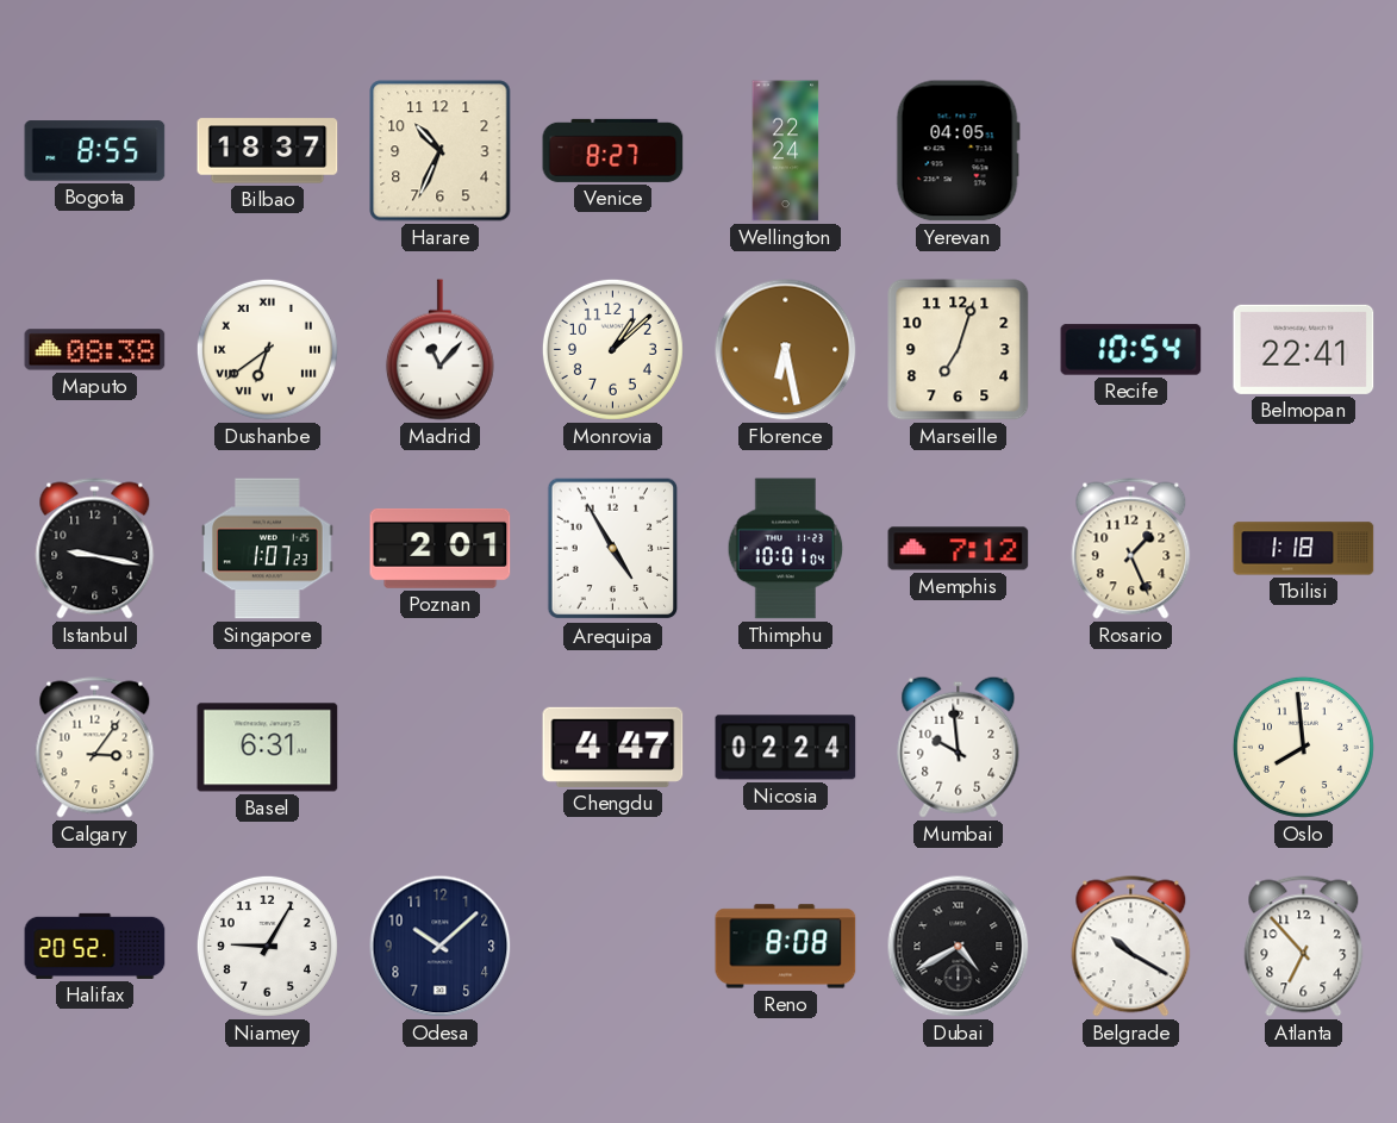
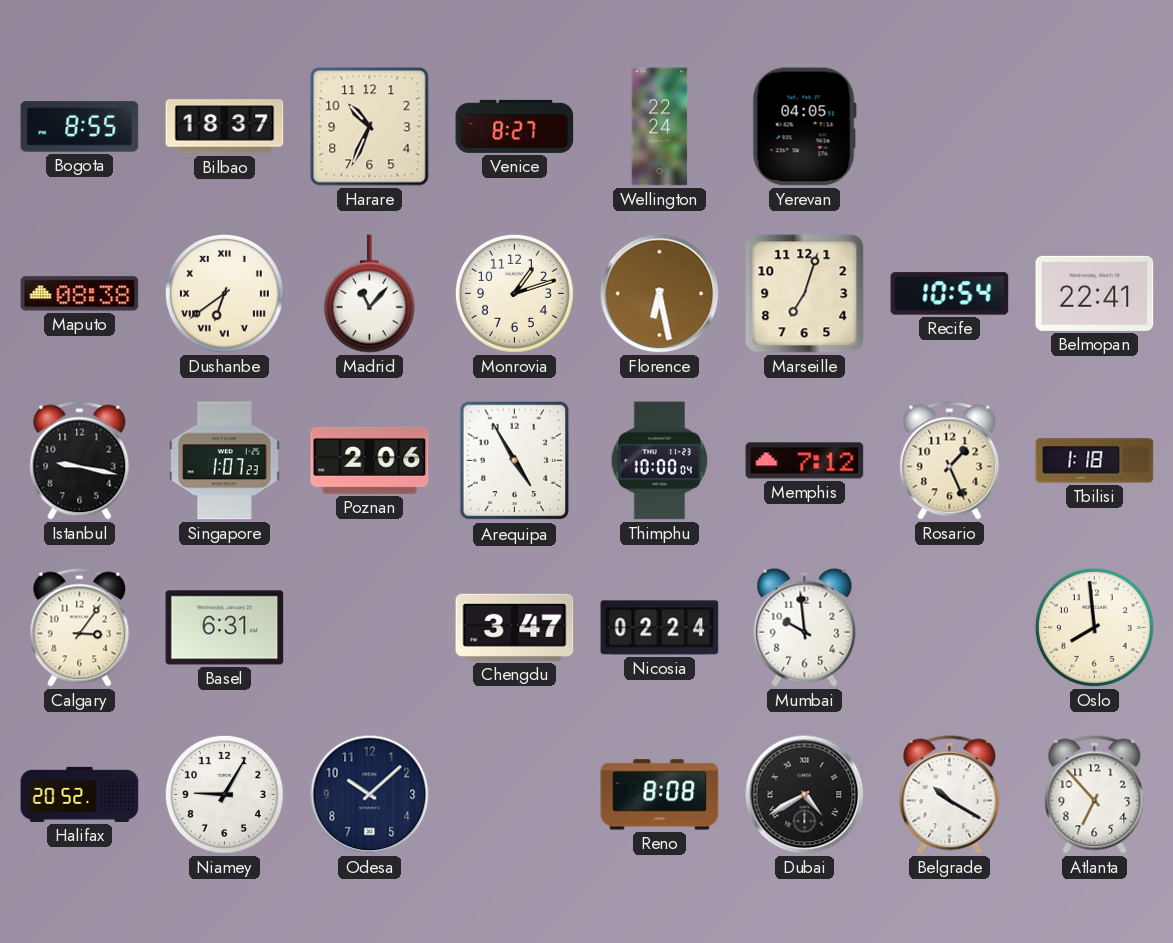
Monrovia: 1:08 -> 1:12 (514, 293)
Poznan: 2:01 -> 2:06 (370, 460)
Thimphu: 10:01 -> 10:00 (660, 461)
Chengdu: 4:47 -> 3:47 (515, 627)
